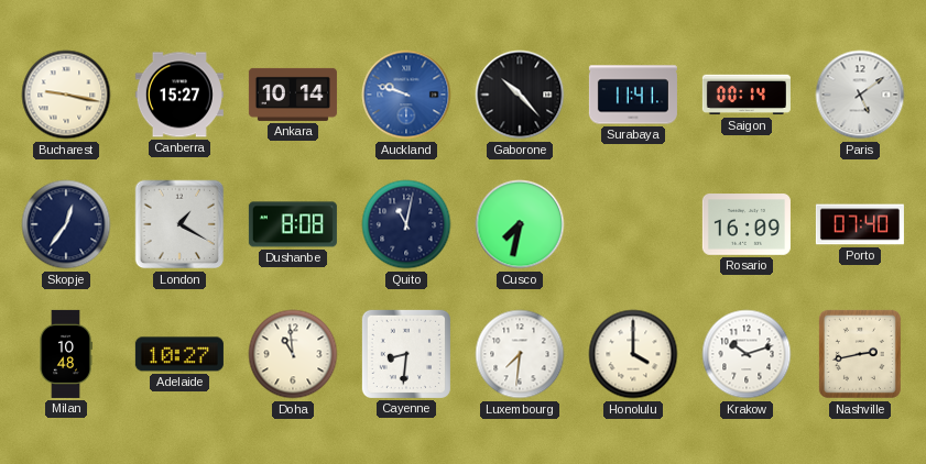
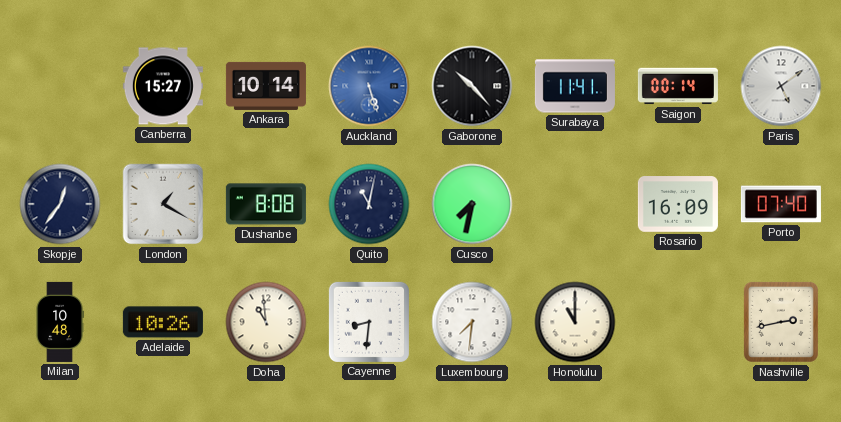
Bucharest: 9:17 -> none (66, 95)
Auckland: 9:48 -> 5:27 (369, 86)
Adelaide: 10:27 -> 10:26 (163, 322)
Honolulu: 4:00 -> 11:00 (575, 322)
Krakow: 10:12 -> none (747, 354)
